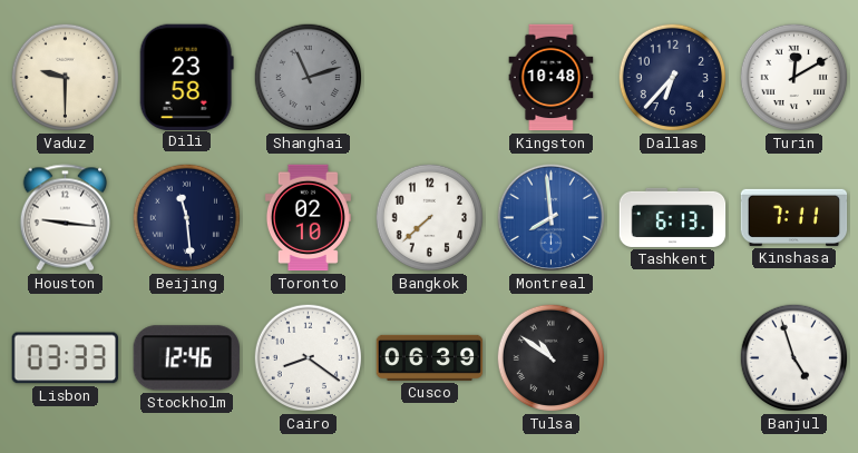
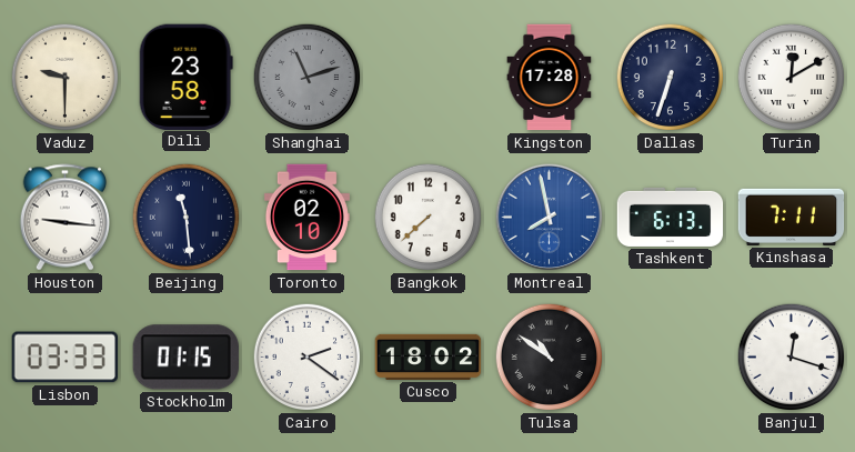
Kingston: 10:48 -> 17:28 (550, 78)
Dallas: 6:37 -> 6:33 (671, 78)
Montreal: 7:59 -> 7:58 (550, 218)
Stockholm: 12:46 -> 01:15 (185, 358)
Cairo: 8:21 -> 2:21 (308, 358)
Cusco: 06:39 -> 18:02 (429, 356)
Banjul: 4:57 -> 12:18 (792, 358)
